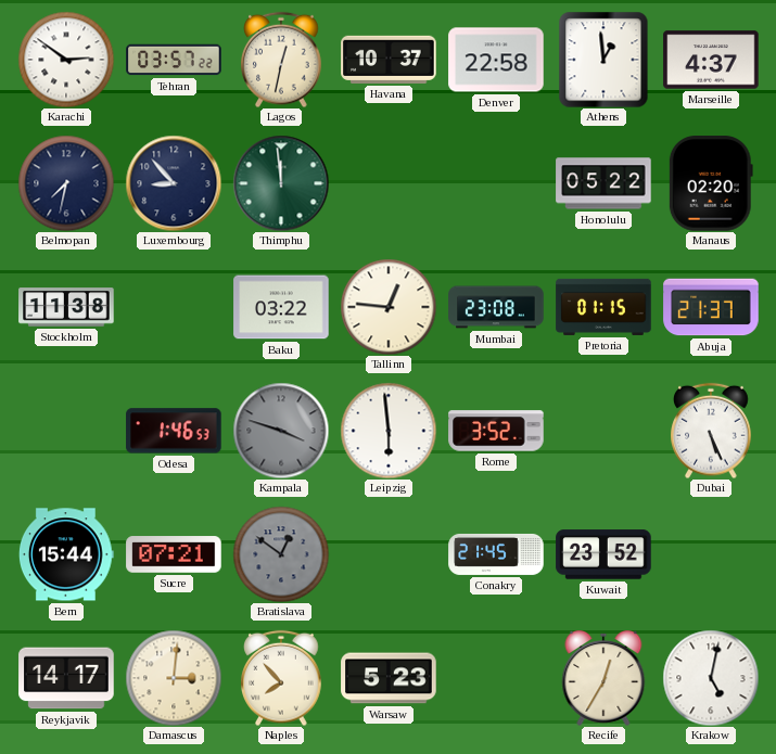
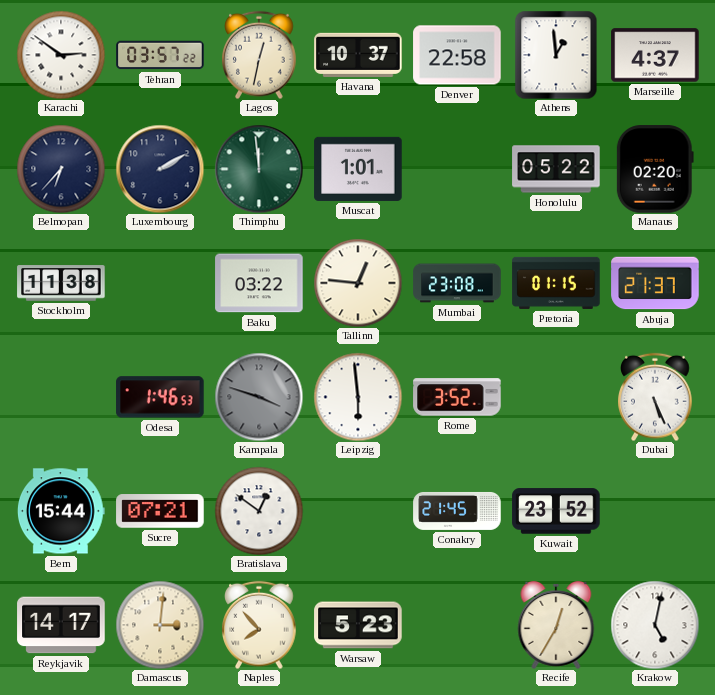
Belmopan: 7:32 -> 6:37 (61, 169)
Luxembourg: 8:53 -> 2:10 (160, 169)
Muscat: none -> 1:01 (358, 169)
Bratislava dial: grey -> white (259, 511)
